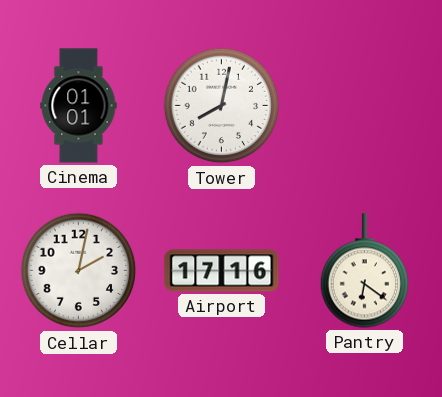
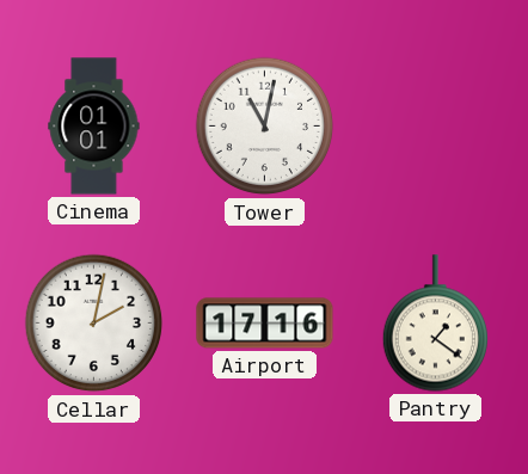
Tower: 8:02 -> 11:02 (265, 127)
Pantry: 6:21 -> 1:21 (435, 324)
